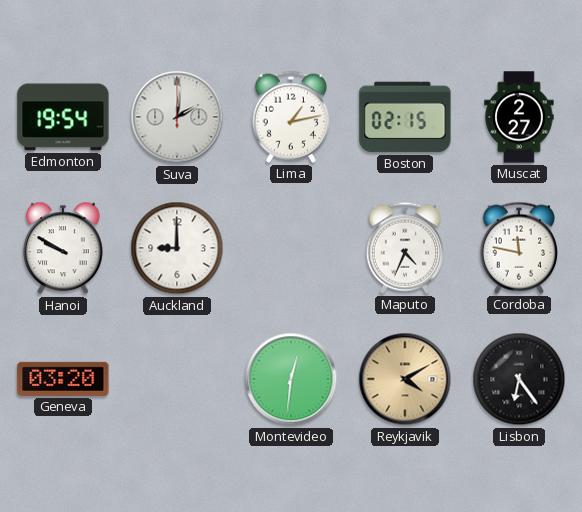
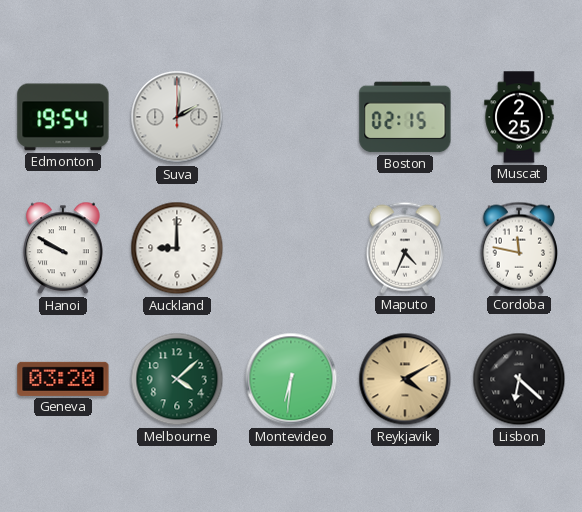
Lima: 1:13 -> none (290, 117)
Muscat: 2:27 -> 2:25 (519, 117)
Melbourne: none -> 4:08 (177, 379)
Montevideo: 12:31 -> 6:31 (291, 379)
Lisbon: 6:24 -> 6:22 (519, 379)
